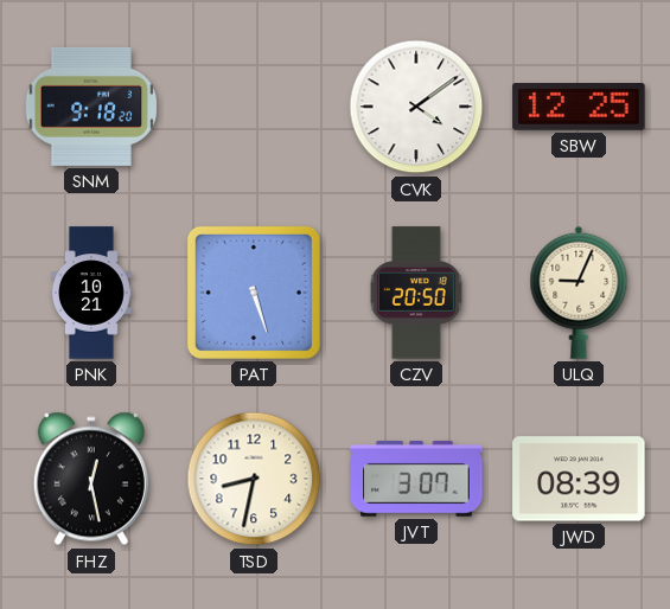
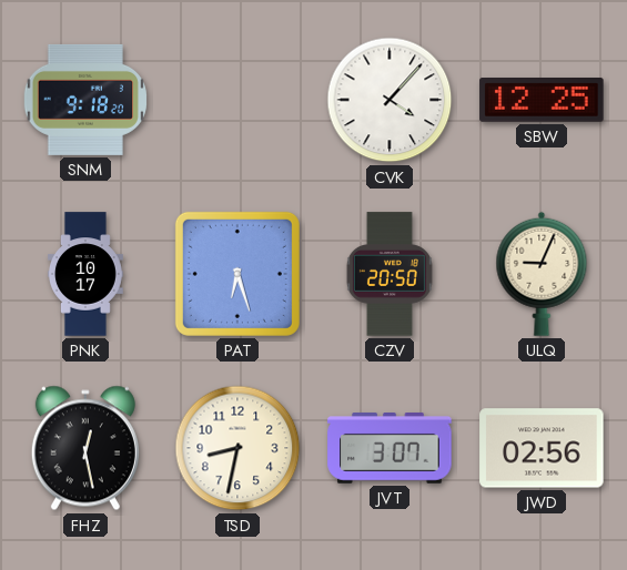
CVK: 4:09 -> 4:07 (390, 100)
PNK: 10:21 -> 10:17 (85, 274)
PAT: 5:27 -> 6:27 (237, 274)
JWD: 08:39 -> 02:56 (542, 448)
